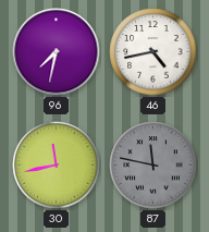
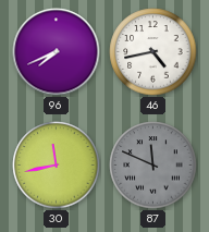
96: 7:32 -> 7:41 (57, 52)
87: 11:47 -> 11:49 (153, 166)
